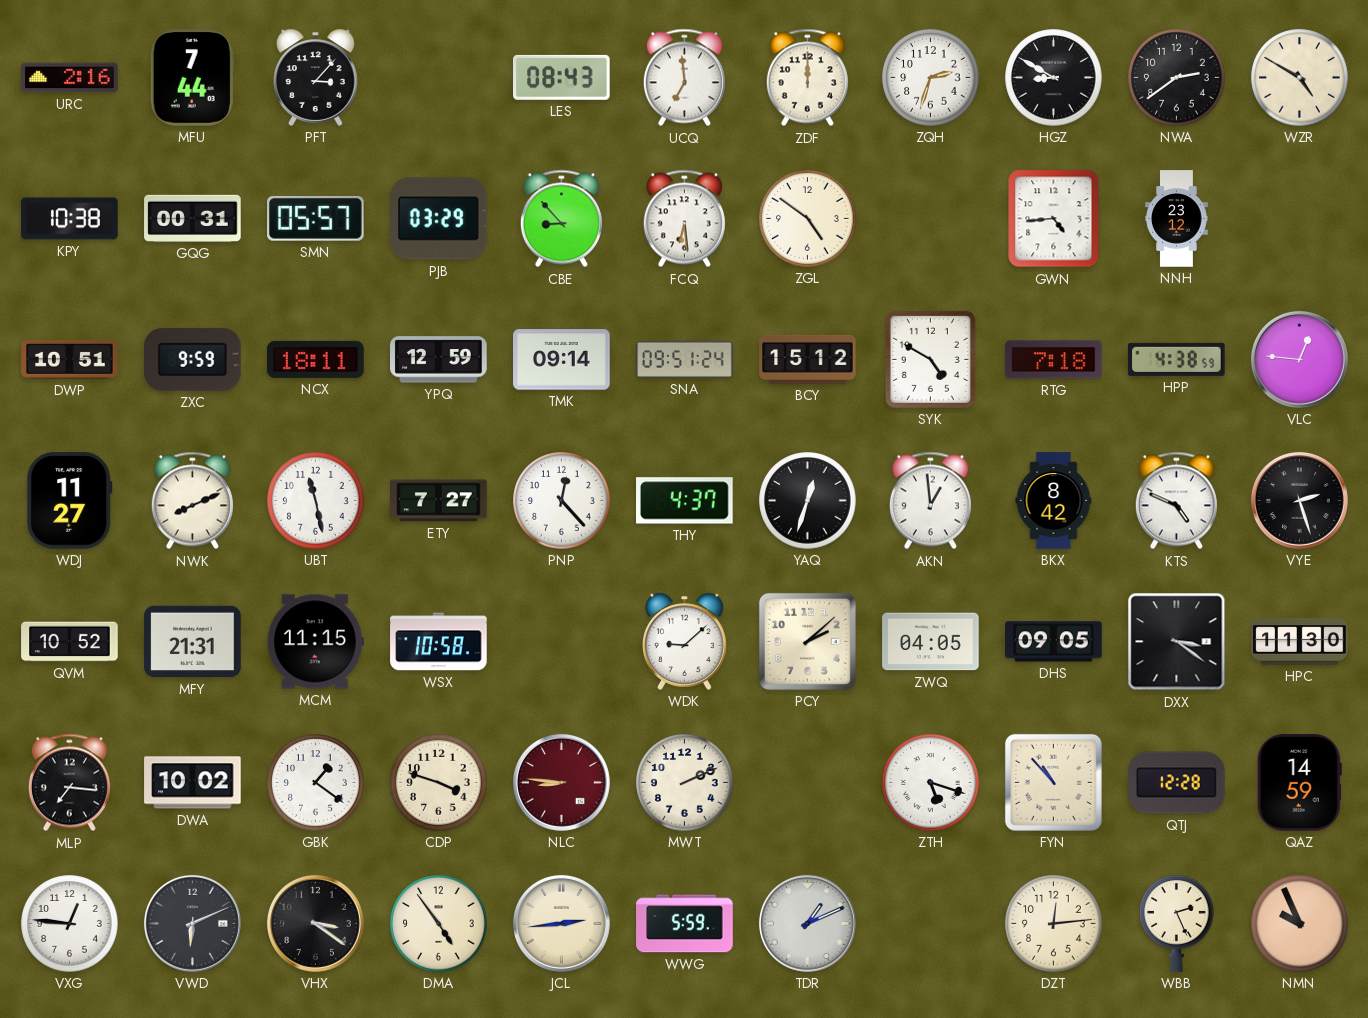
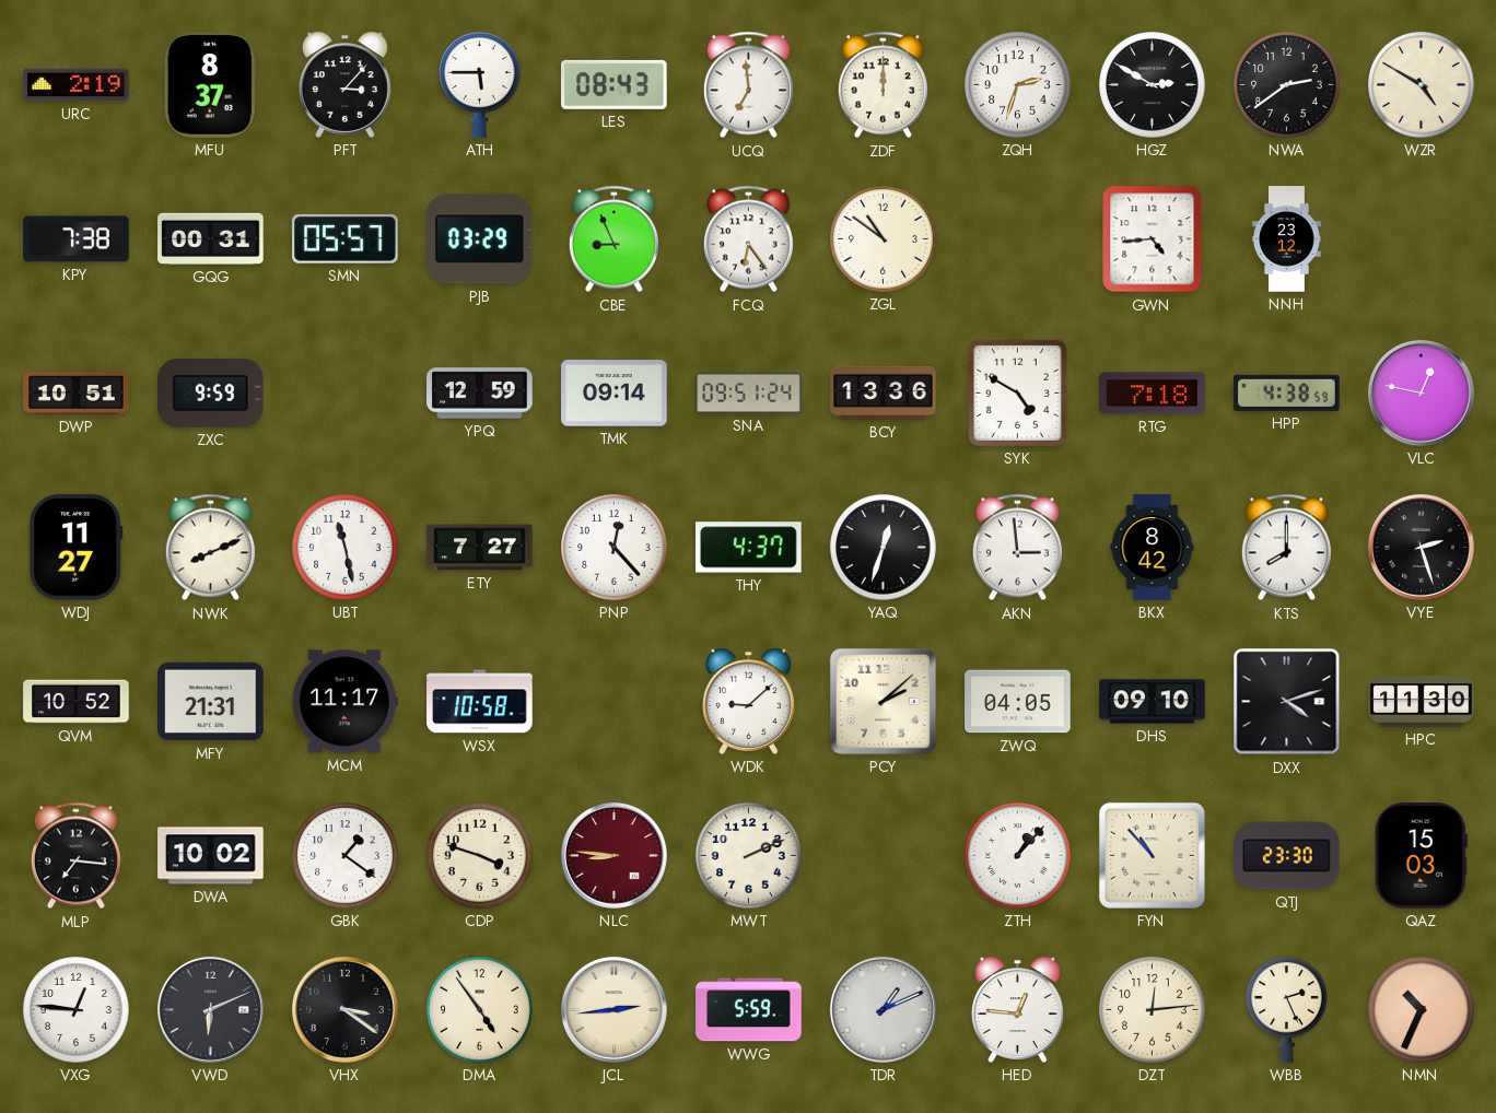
URC: 2:16 -> 2:19 (77, 85)
MFU: 7:44 -> 8:37 (210, 85)
ATH: none -> 5:45 (480, 85)
HGZ: 8:50 -> 2:50 (1153, 85)
KPY: 10:38 -> 7:38 (77, 239)
CBE: 8:53 -> 8:56 (613, 239)
FCQ: 6:29 -> 6:24 (748, 239)
ZGL: 4:51 -> 10:51 (884, 239)
NCX: 18:11 -> none (316, 359)
BCY: 15:12 -> 13:36 (884, 393)
VLC: 12:46 -> 12:47 (1421, 393)
AKN: 12:59 -> 2:59 (1017, 548)
KTS: 4:49 -> 8:00 (1286, 548)
MCM: 11:15 -> 11:17 (344, 702)
DHS: 09:05 -> 09:10 (1153, 702)
DXX: 3:21 -> 4:12 (1287, 702)
ZTH: 5:18 -> 1:07 (1018, 856)
QTJ: 12:28 -> 23:30 (1287, 856)
QAZ: 14:59 -> 15:03 (1421, 856)
HED: none -> 12:46 (1018, 1009)
NMN: 9:56 -> 10:34 (1422, 1010)
